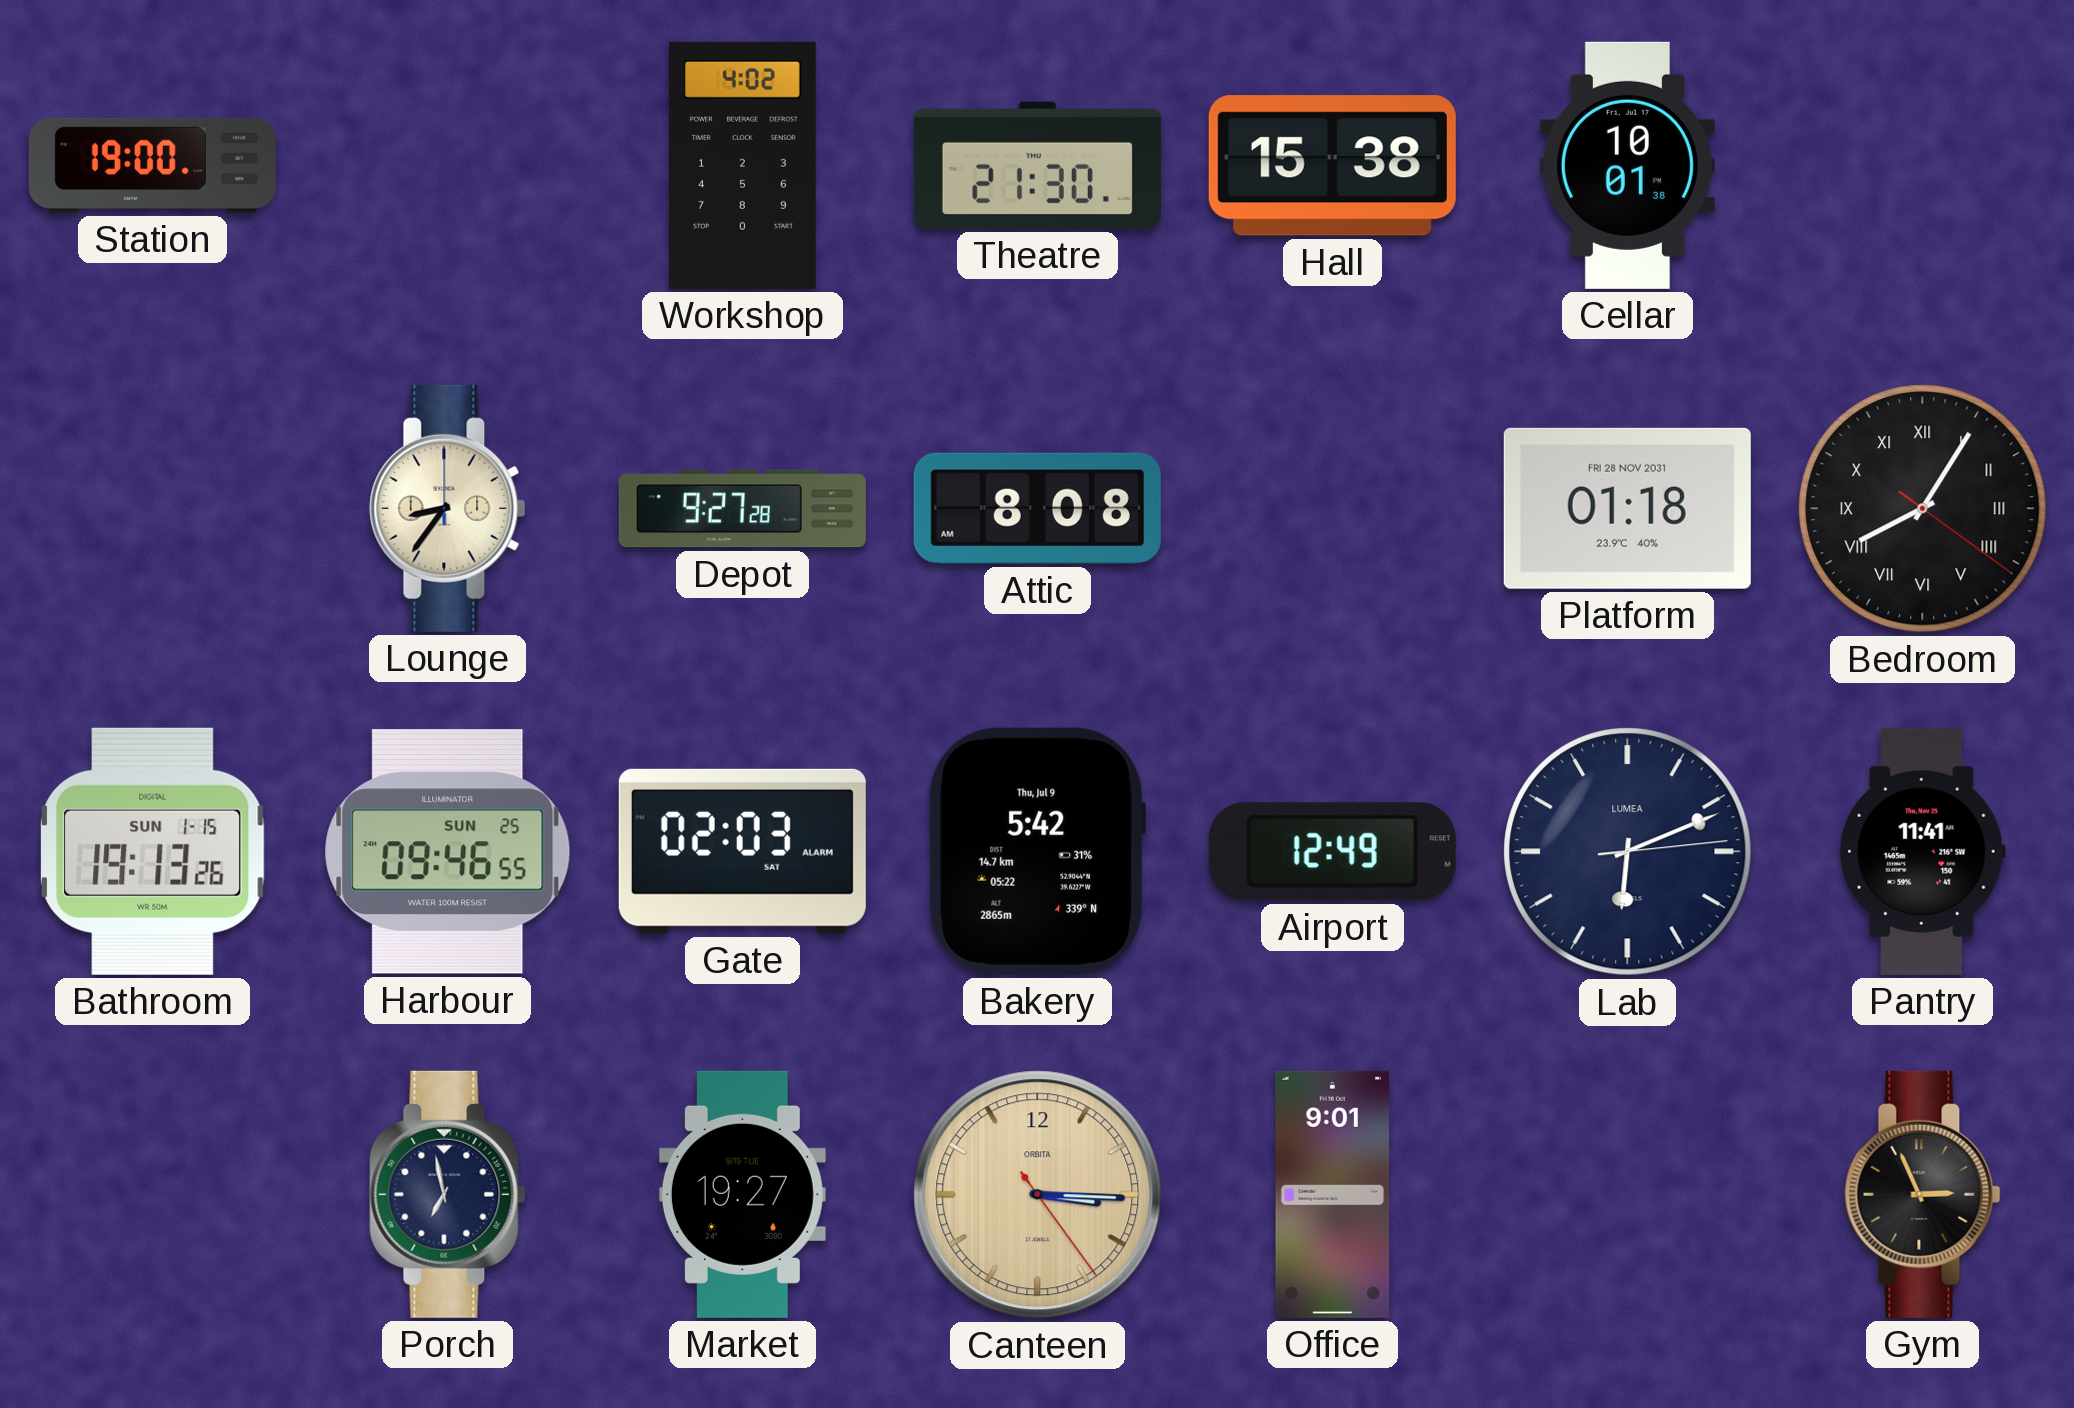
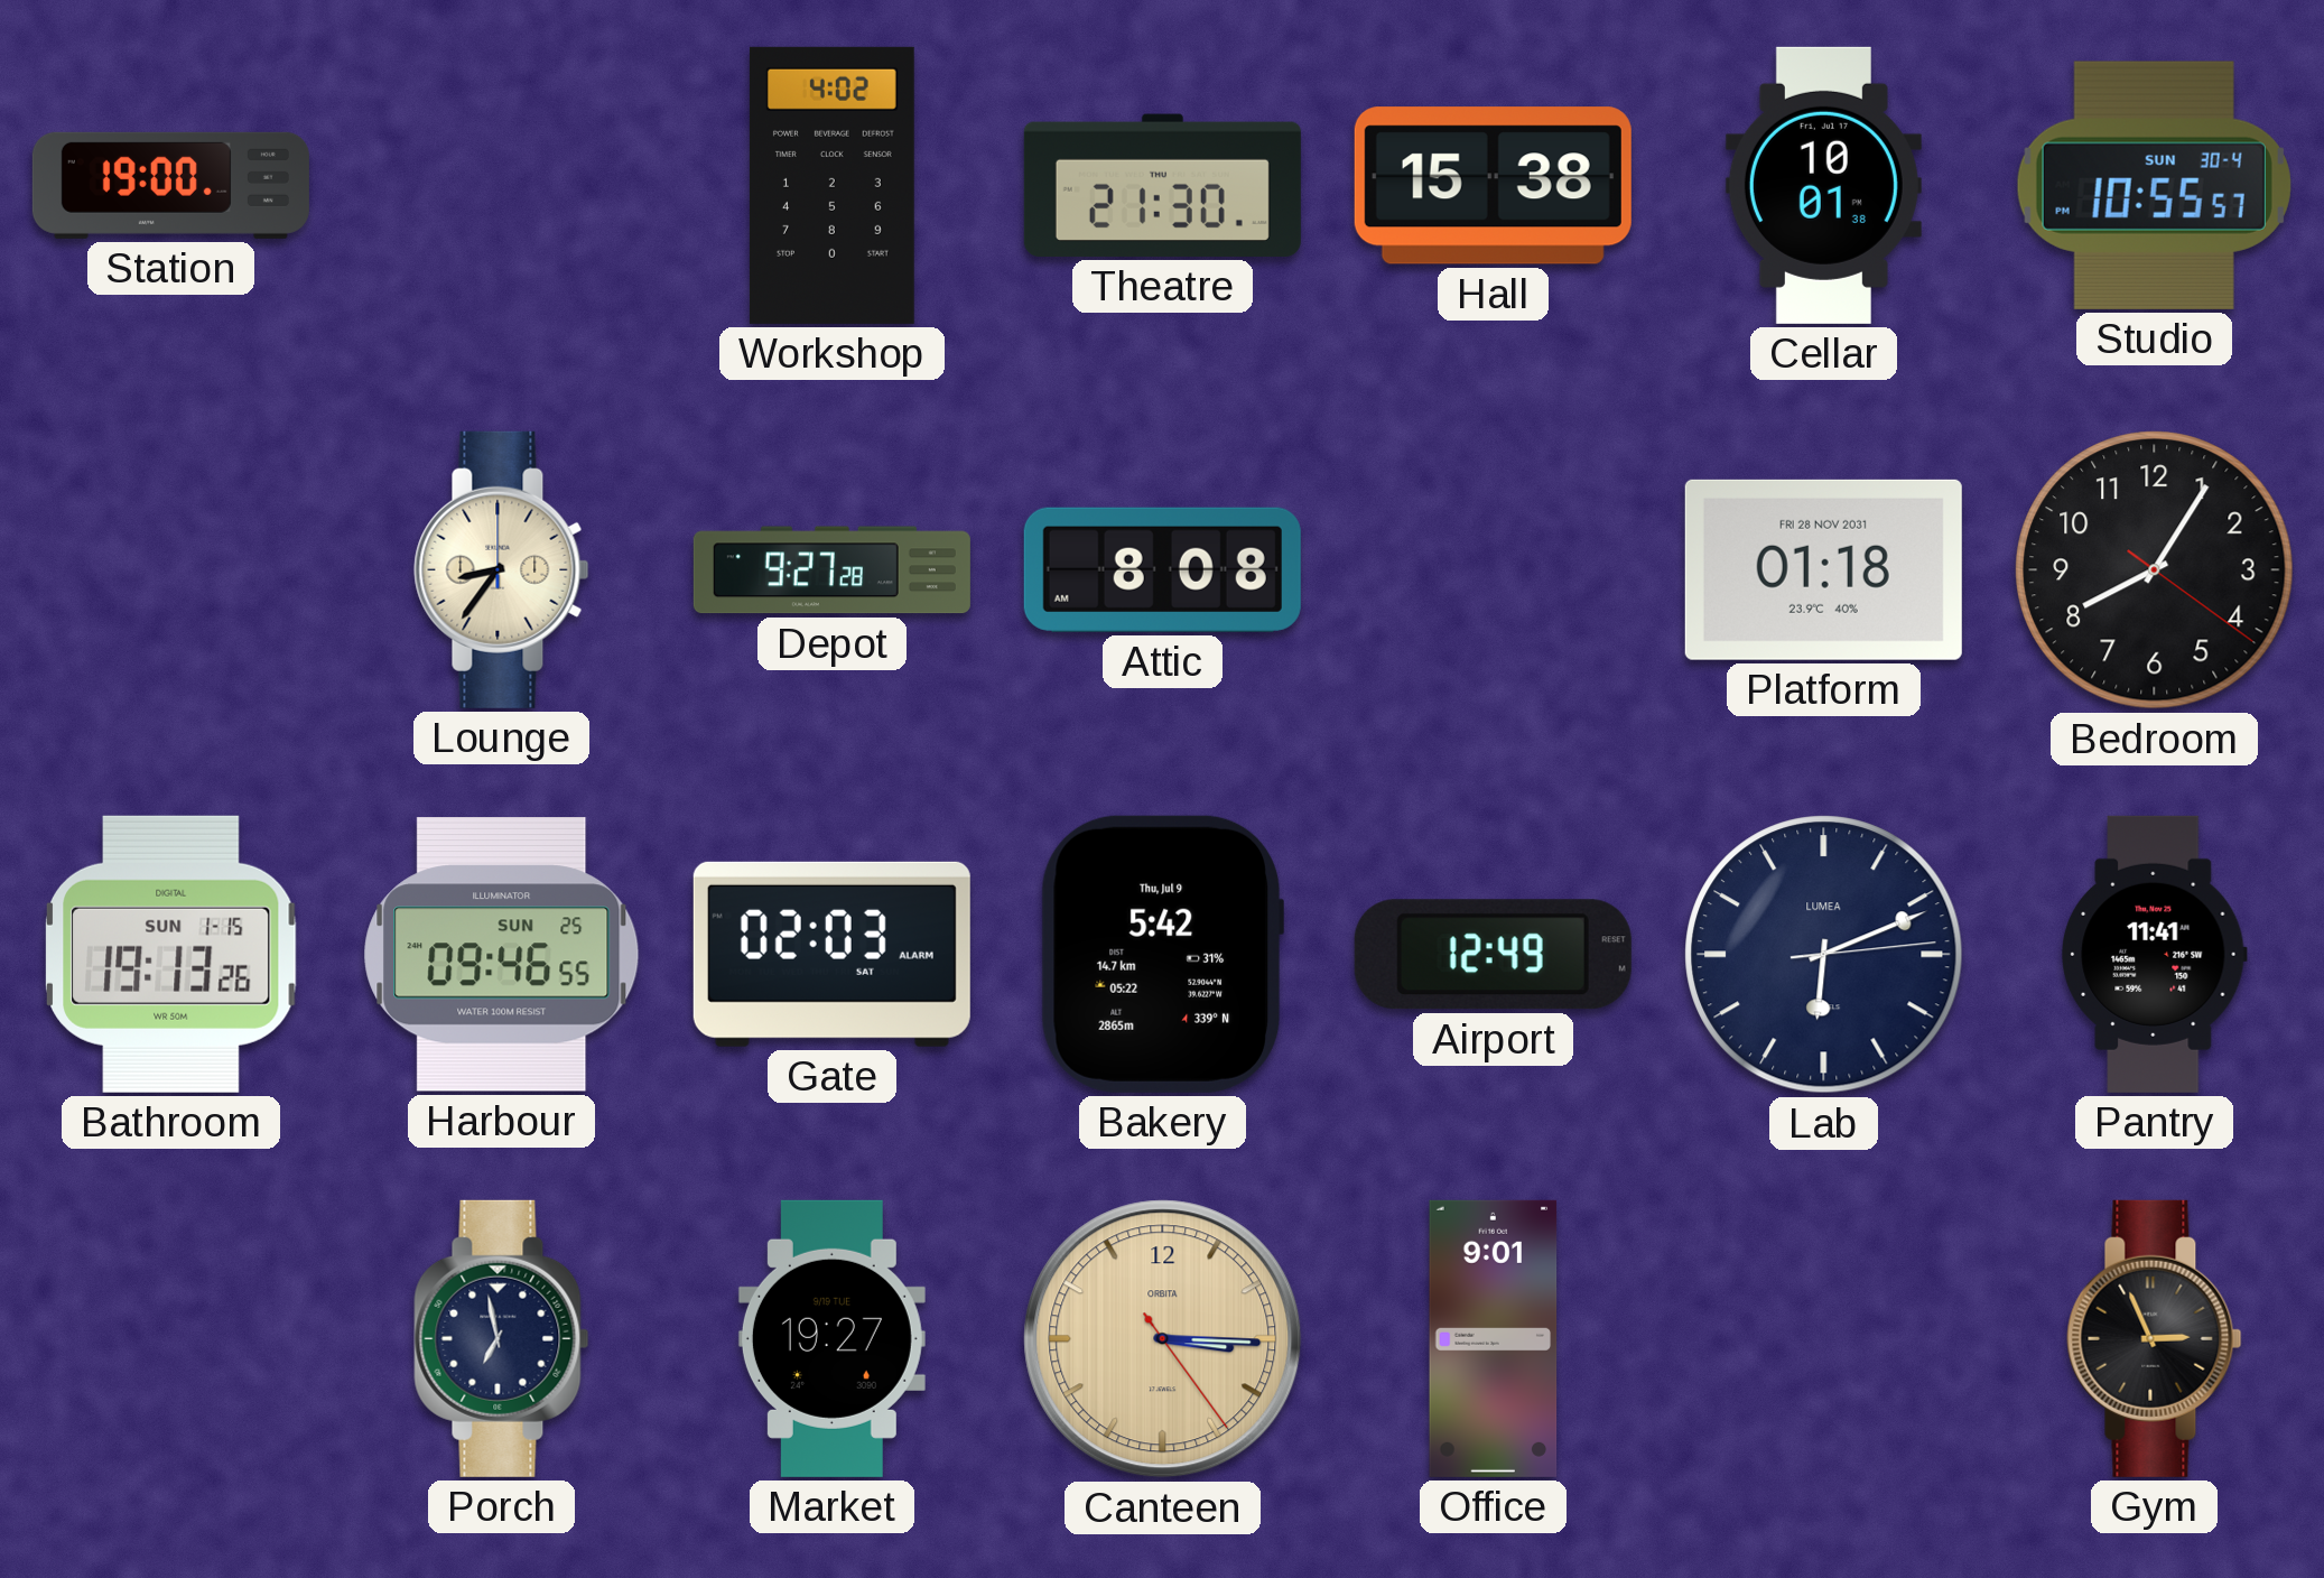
Studio: none -> 10:55 (2154, 185)
Bedroom numerals: Roman -> Arabic (2155, 570)
